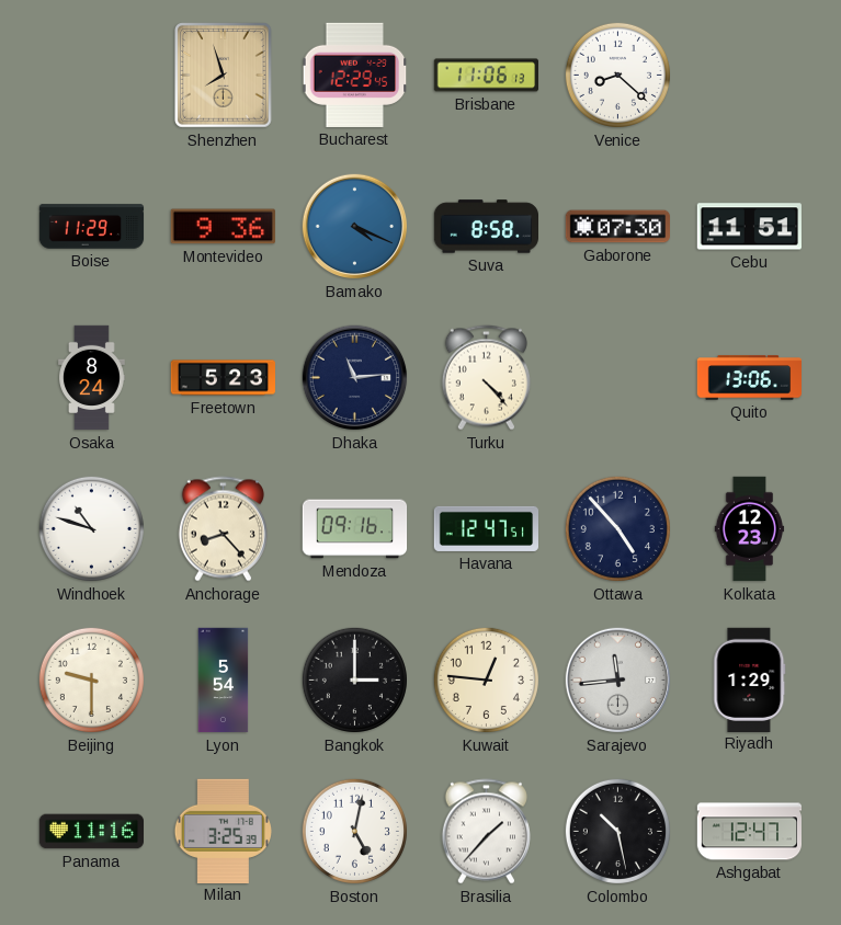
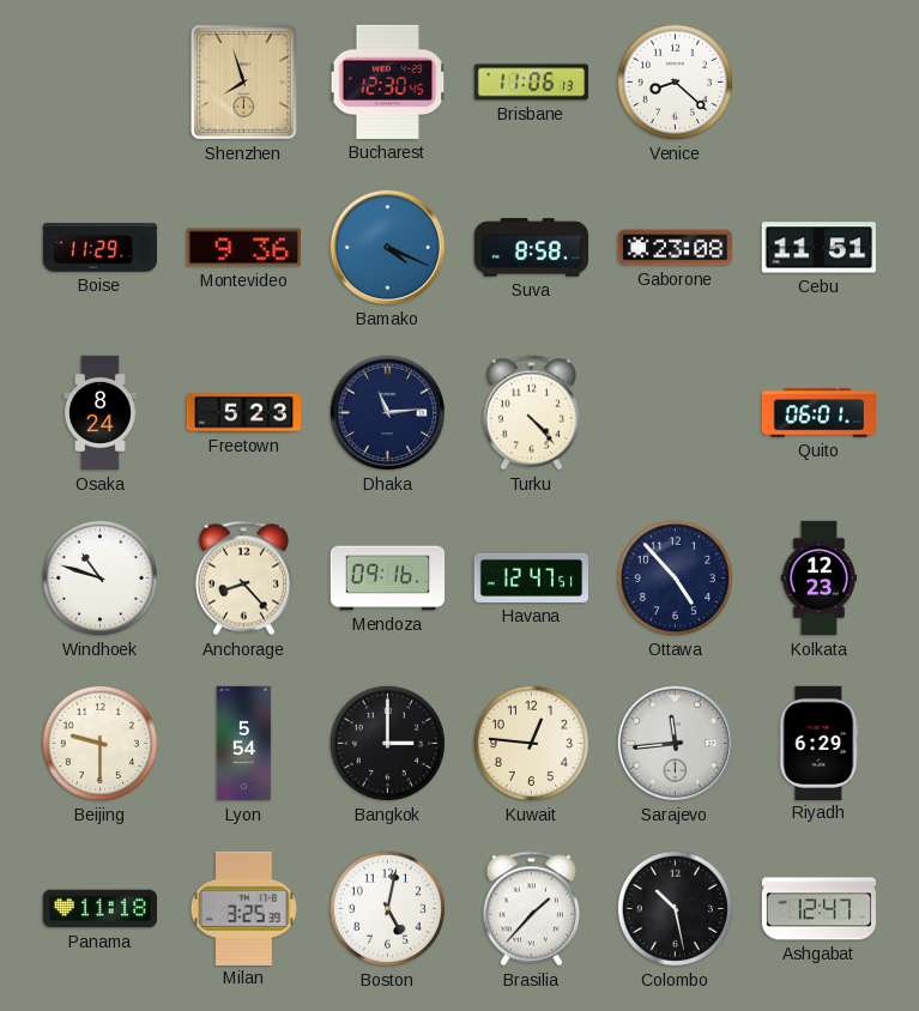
Bucharest: 12:29 -> 12:30 (388, 81)
Gaborone: 07:30 -> 23:08 (675, 248)
Quito: 13:06 -> 06:01 (818, 413)
Riyadh: 1:29 -> 6:29 (820, 743)
Panama: 11:16 -> 11:18 (99, 909)
